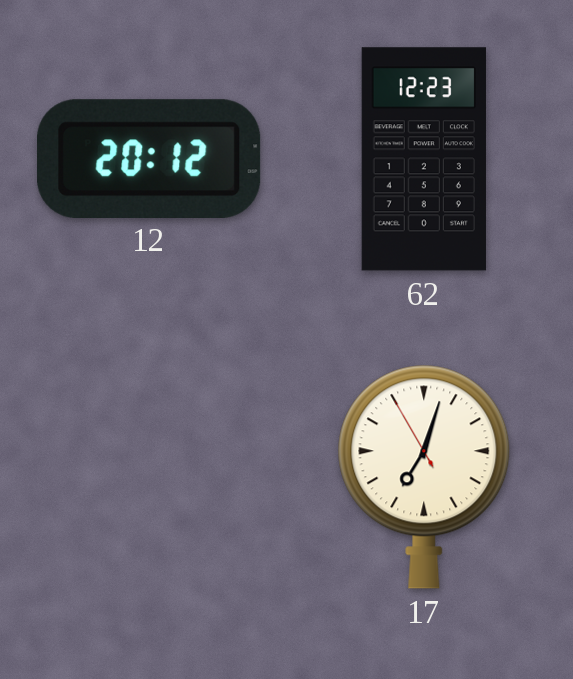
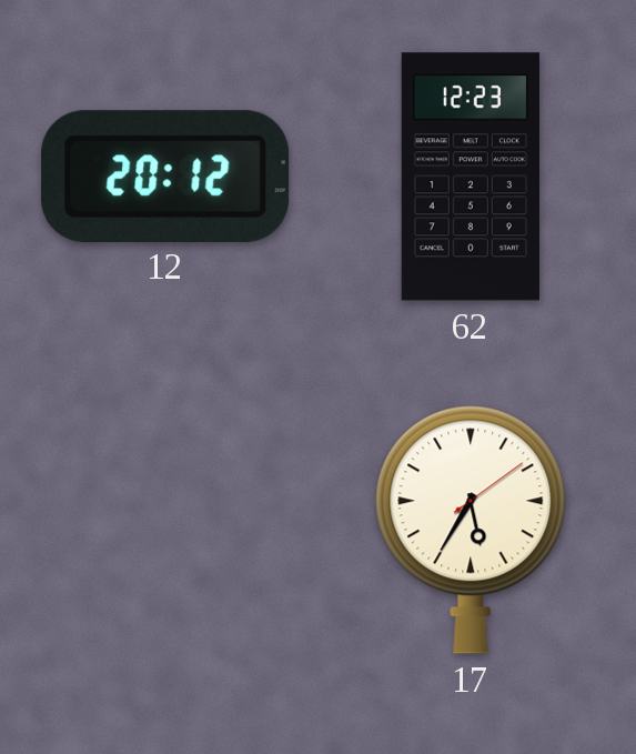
17: 7:02 -> 5:35 (471, 530)
